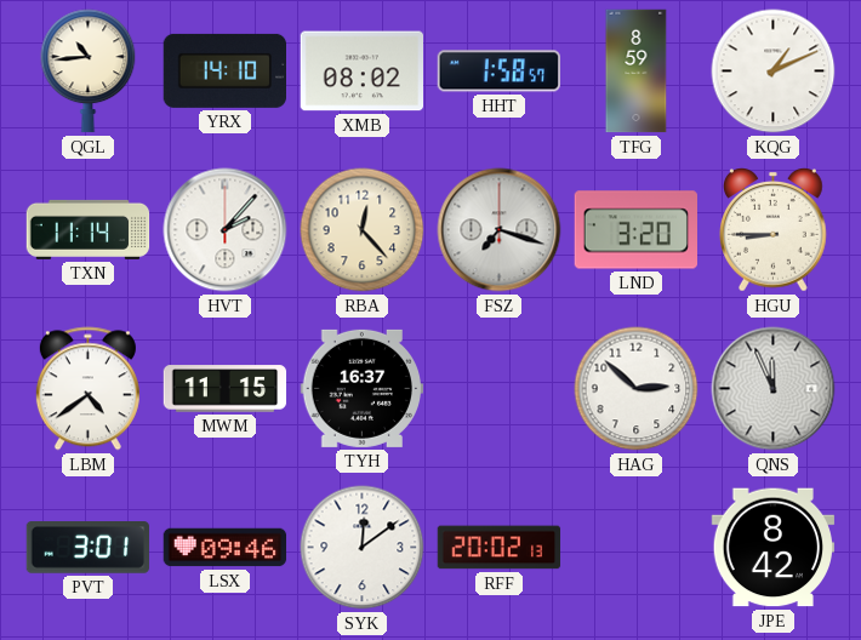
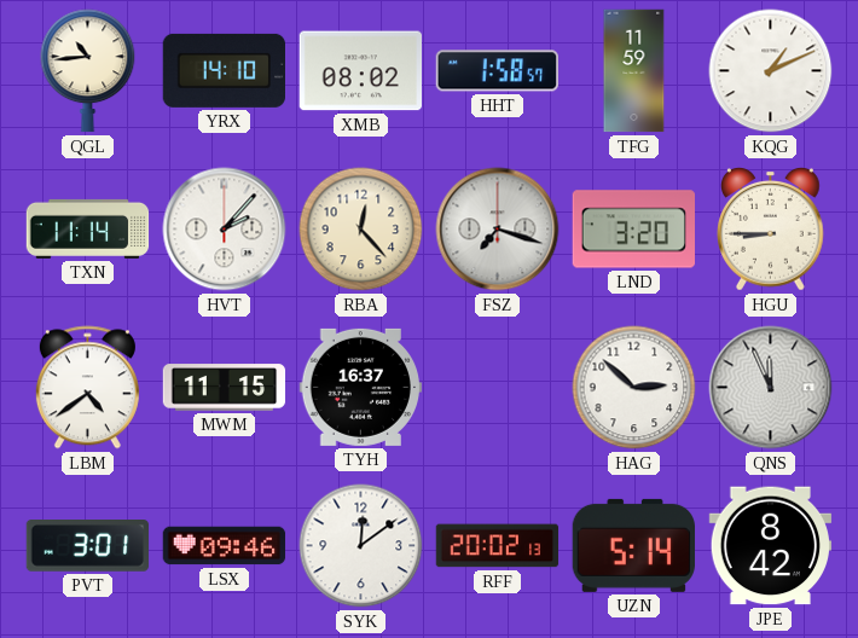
TFG: 8:59 -> 11:59 (634, 71)
UZN: none -> 5:14 (633, 545)
